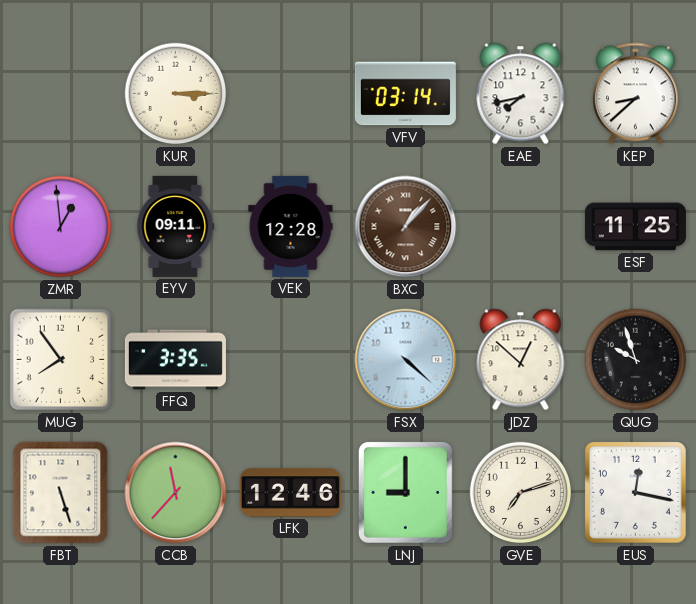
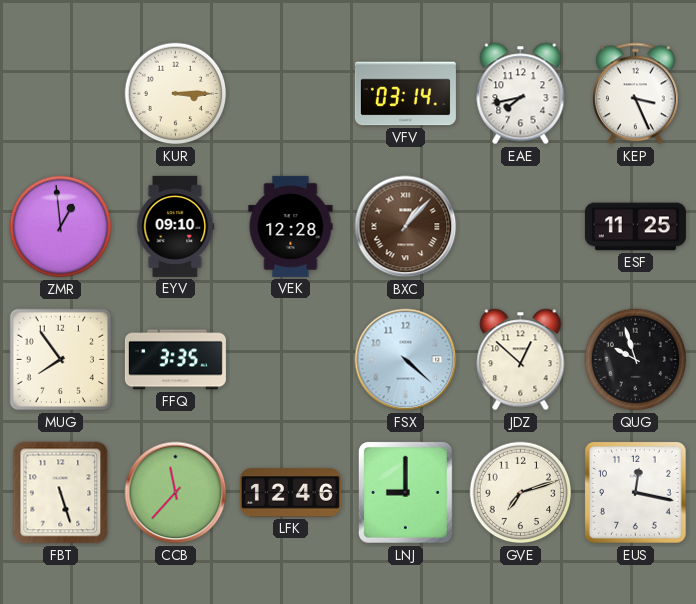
KEP: 8:38 -> 3:26 (636, 94)
EYV: 09:11 -> 09:10 (176, 226)
